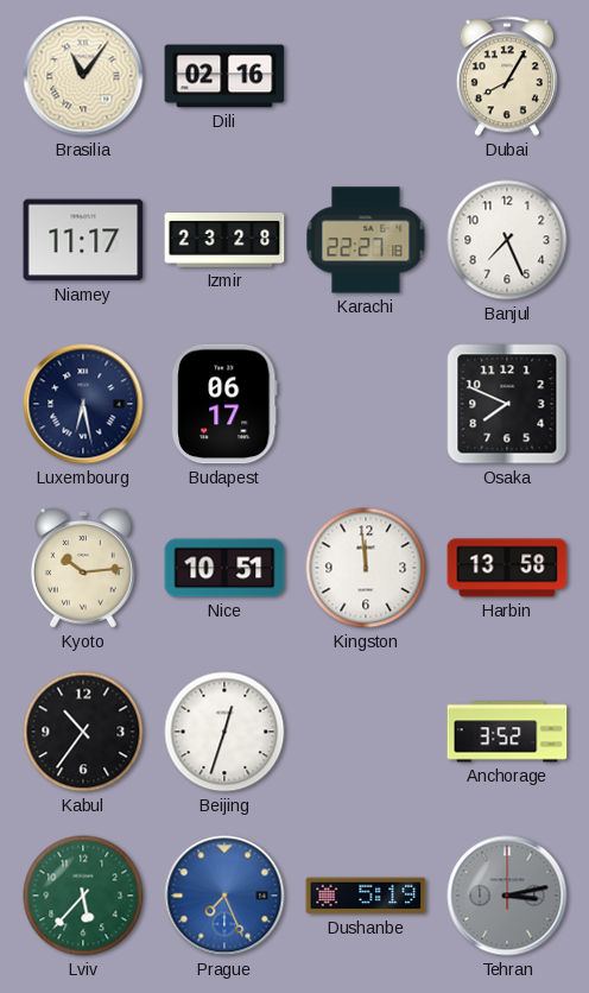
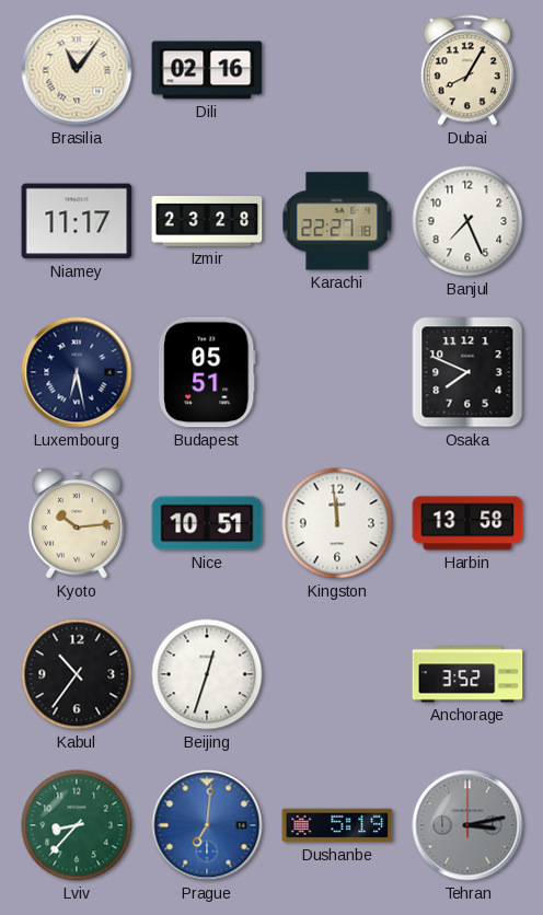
Budapest: 06:17 -> 05:51 (207, 372)
Lviv: 5:37 -> 8:37 (77, 825)
Prague: 7:26 -> 7:01 (207, 825)
